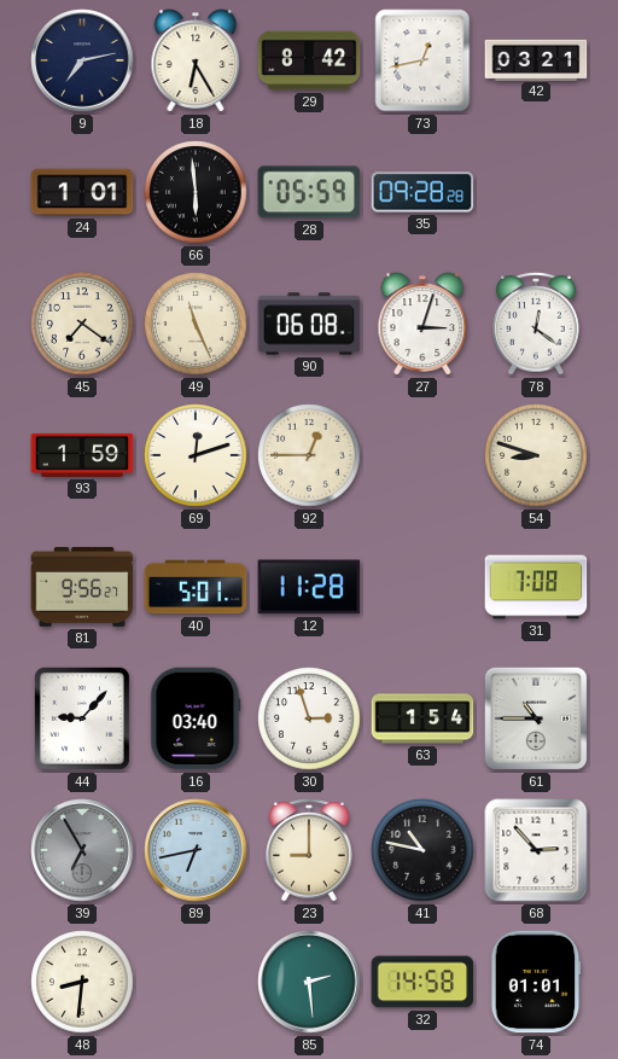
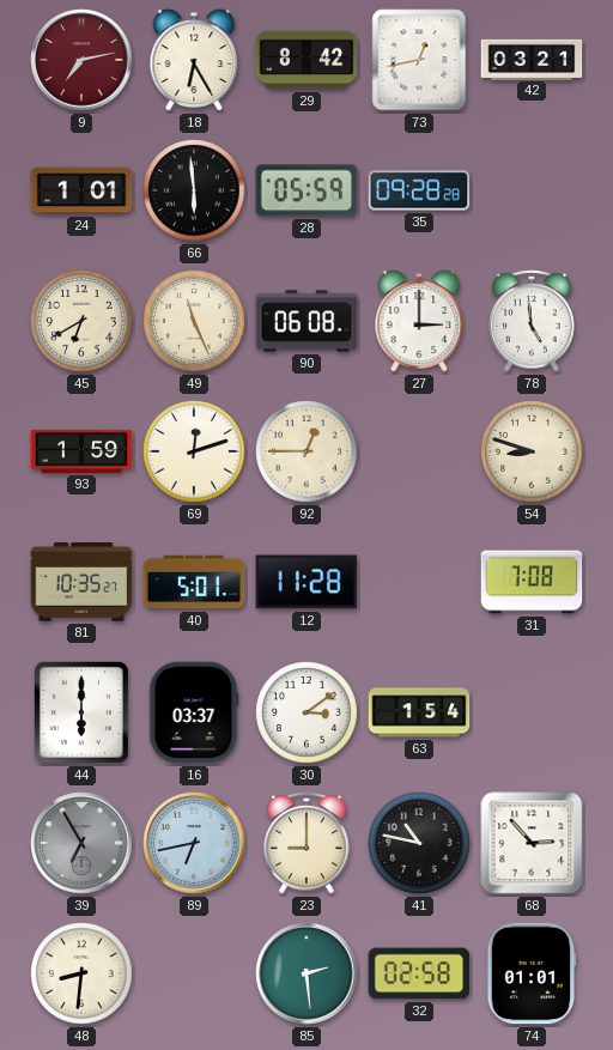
9 dial: navy -> burgundy (81, 60)
45: 7:21 -> 6:40 (81, 321)
27: 3:03 -> 3:00 (419, 321)
78: 12:21 -> 4:59 (532, 321)
81: 9:56 -> 10:35 (81, 583)
44: 9:07 -> 6:00 (81, 712)
16: 03:40 -> 03:37 (194, 712)
30: 2:57 -> 3:09 (306, 712)
61: 10:45 -> none (536, 718)
32: 14:58 -> 02:58 (419, 973)
